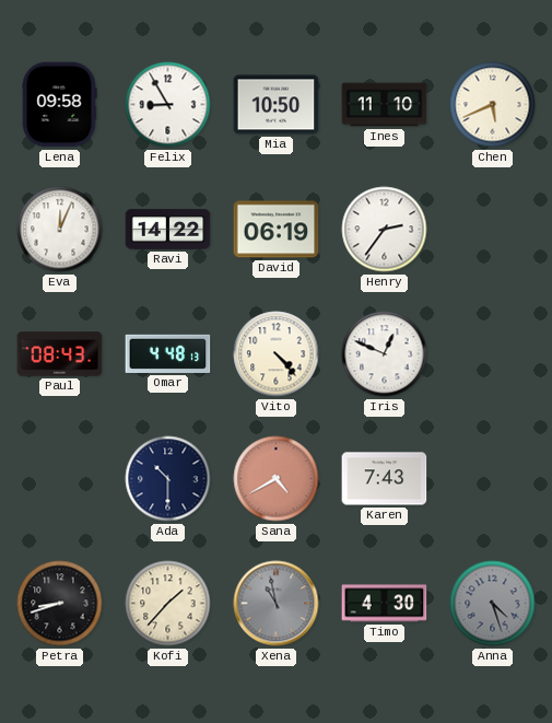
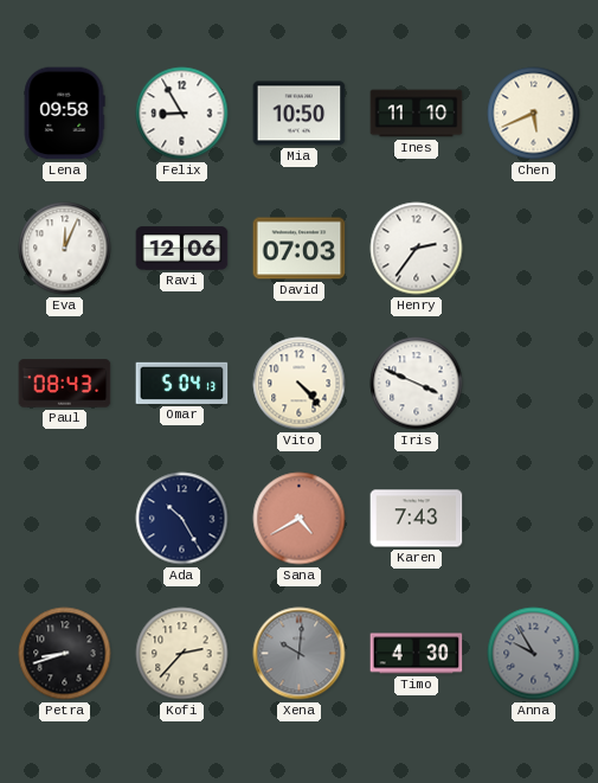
Ravi: 14:22 -> 12:06 (182, 249)
David: 06:19 -> 07:03 (300, 249)
Omar: 4:48 -> 5:04 (182, 383)
Iris: 12:49 -> 3:49 (417, 384)
Ada: 10:30 -> 10:25 (182, 519)
Kofi: 1:37 -> 2:37 (182, 654)
Xena: 10:58 -> 10:01 (300, 654)
Anna: 4:27 -> 9:55 (534, 654)
